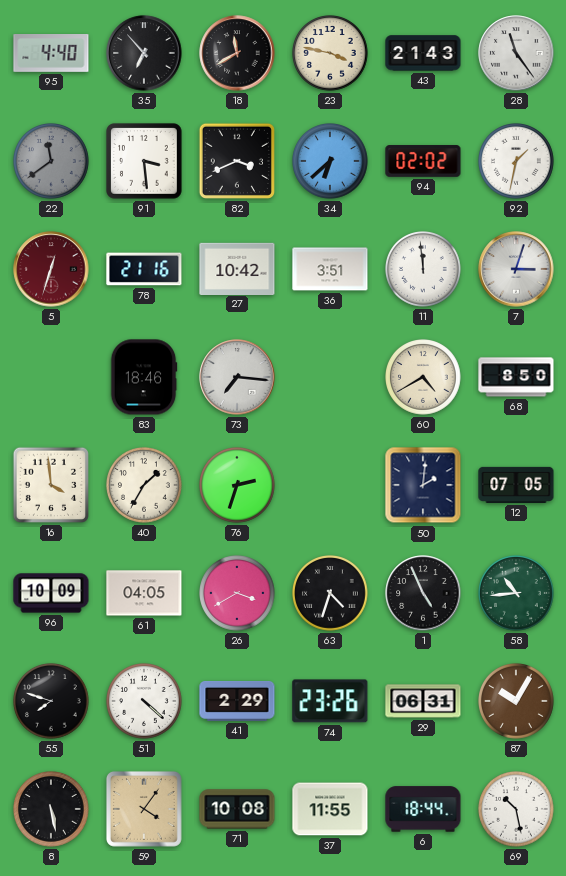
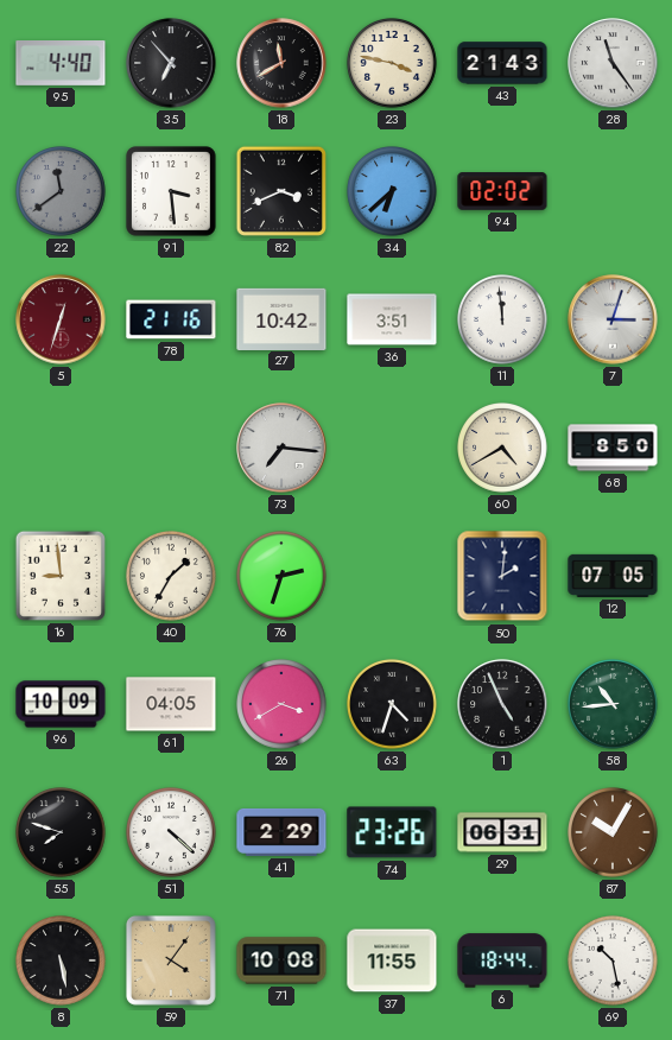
92: 1:32 -> none (517, 162)
83: 18:46 -> none (144, 377)
16: 3:59 -> 8:59 (61, 576)
